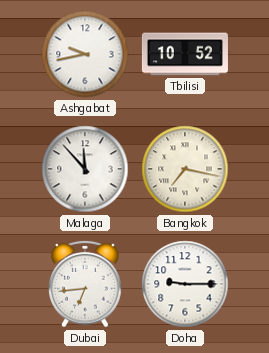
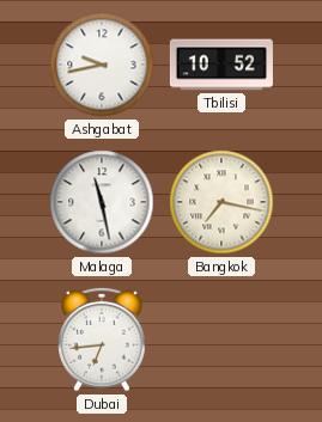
Malaga: 11:53 -> 11:28 (102, 202)
Doha: 9:15 -> none (185, 284)
